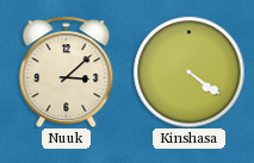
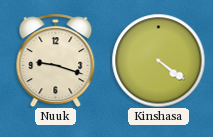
Nuuk: 3:08 -> 9:18 (56, 60)
